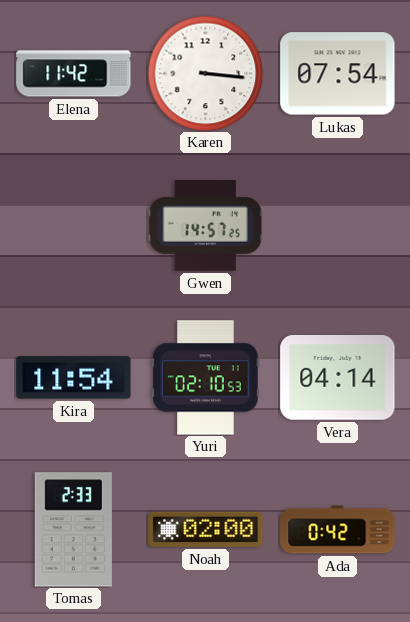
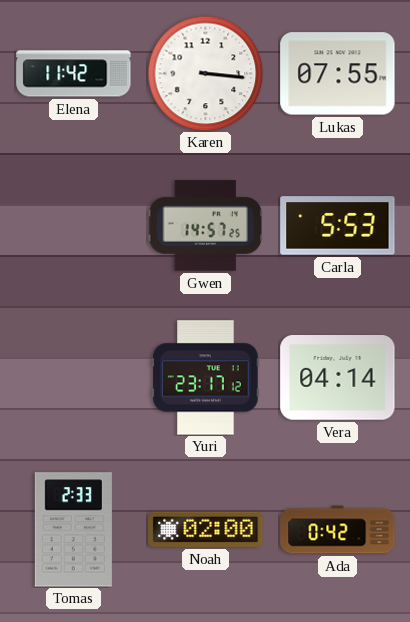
Lukas: 07:54 -> 07:55 (338, 74)
Carla: none -> 5:53 (338, 226)
Kira: 11:54 -> none (74, 378)
Yuri: 02:10 -> 23:17 (206, 378)
